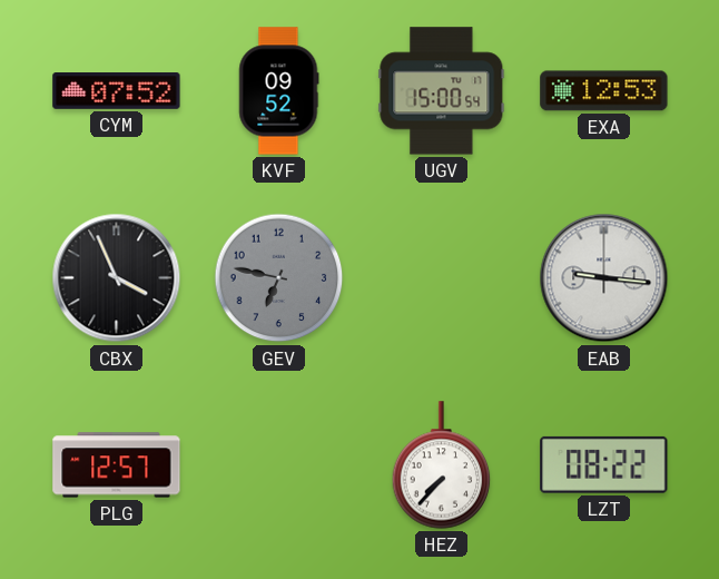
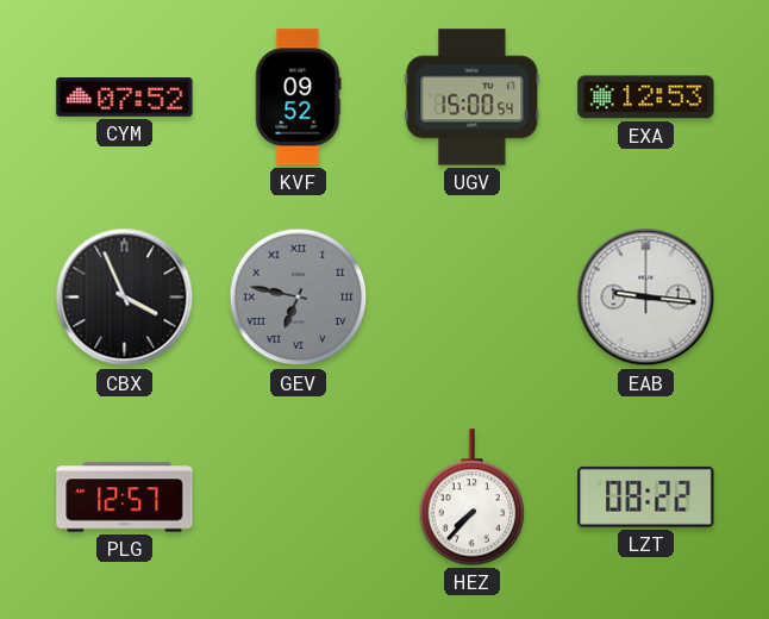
GEV numerals: Arabic -> Roman (299, 298)
